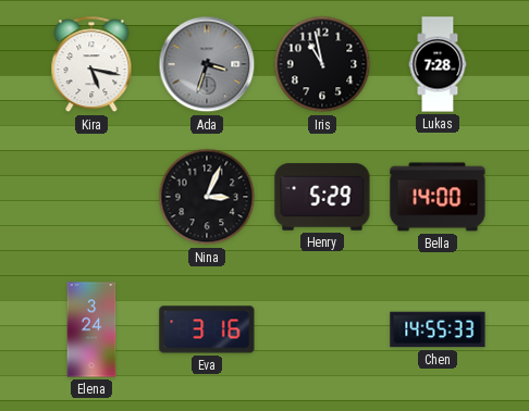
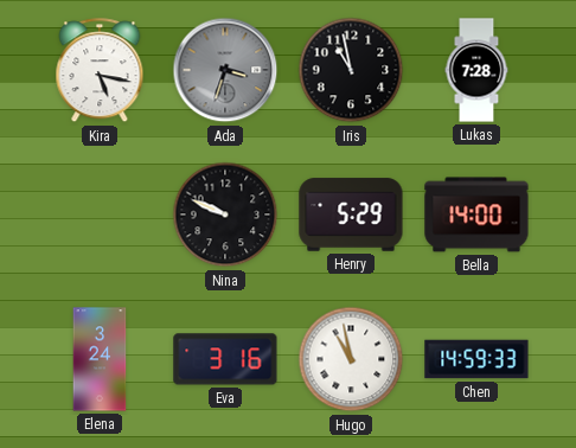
Nina: 3:04 -> 9:49 (225, 215)
Hugo: none -> 10:58 (351, 359)
Chen: 14:55 -> 14:59 (476, 359)
